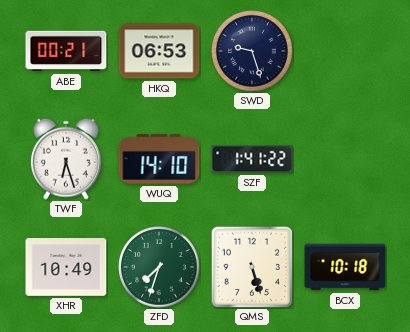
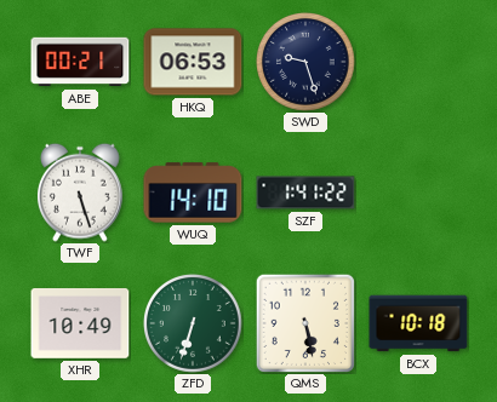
TWF: 6:27 -> 5:27 (80, 193)
ZFD: 7:33 -> 6:33 (194, 325)
QMS: 5:27 -> 5:28 (304, 322)
